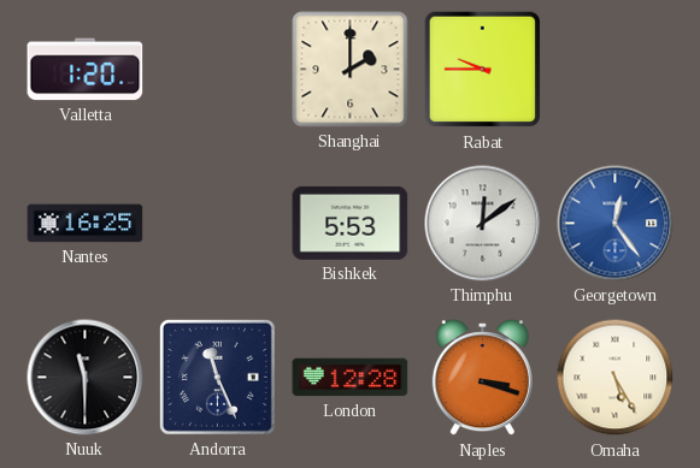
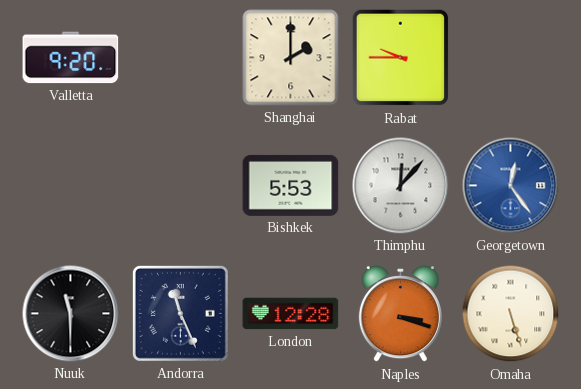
Valletta: 1:20 -> 9:20 (71, 58)
Nantes: 16:25 -> none (86, 224)
Thimphu: 12:09 -> 12:07 (401, 186)
Omaha: 5:25 -> 5:27 (511, 314)
